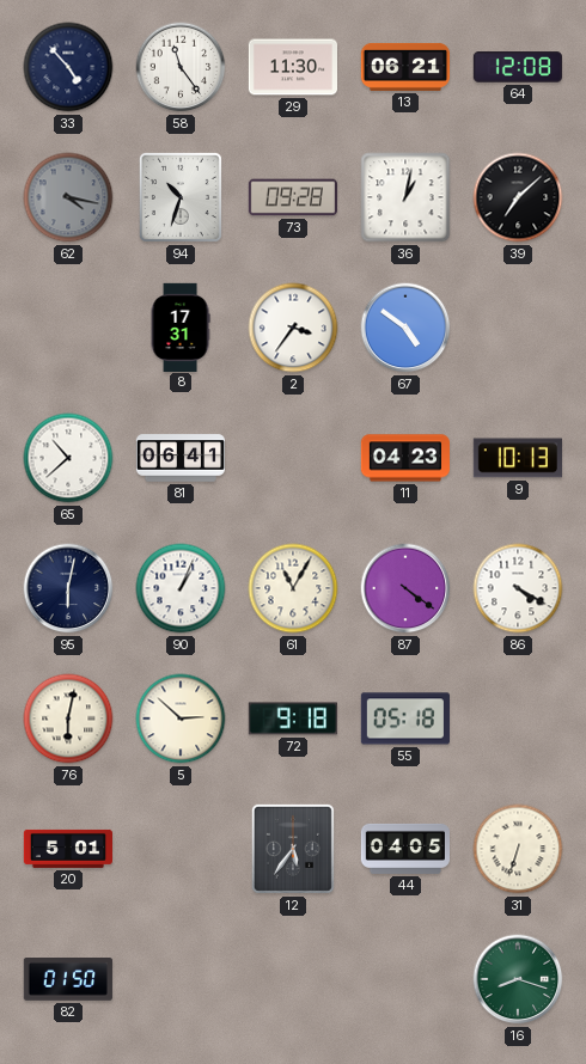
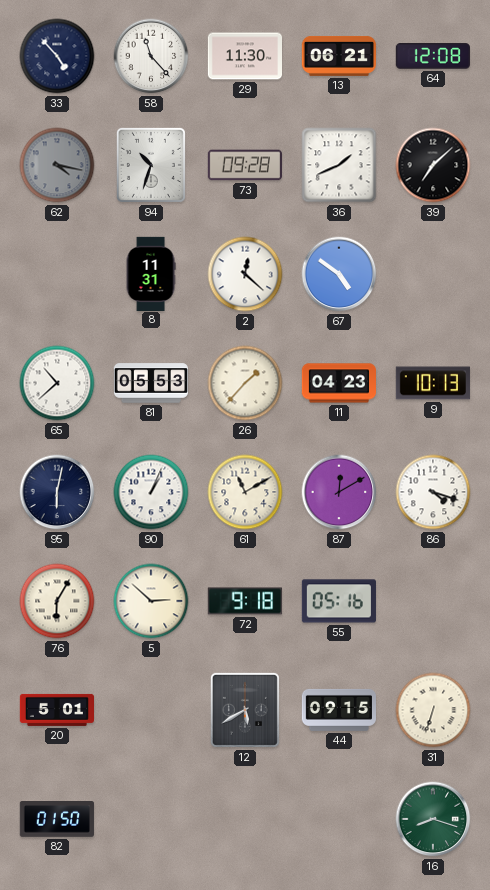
58: 11:24 -> 11:23 (151, 56)
36: 1:02 -> 1:41 (339, 165)
8: 17:31 -> 11:31 (151, 273)
2: 3:36 -> 12:22 (245, 274)
81: 06:41 -> 05:53 (150, 383)
26: none -> 1:37 (245, 383)
61: 11:05 -> 11:10 (245, 492)
87: 4:21 -> 12:10 (339, 492)
86: 4:20 -> 4:18 (433, 492)
76: 6:02 -> 6:05 (57, 601)
55: 05:18 -> 05:16 (339, 601)
12: 5:36 -> 5:40 (245, 710)
44: 04:05 -> 09:15 (338, 710)
